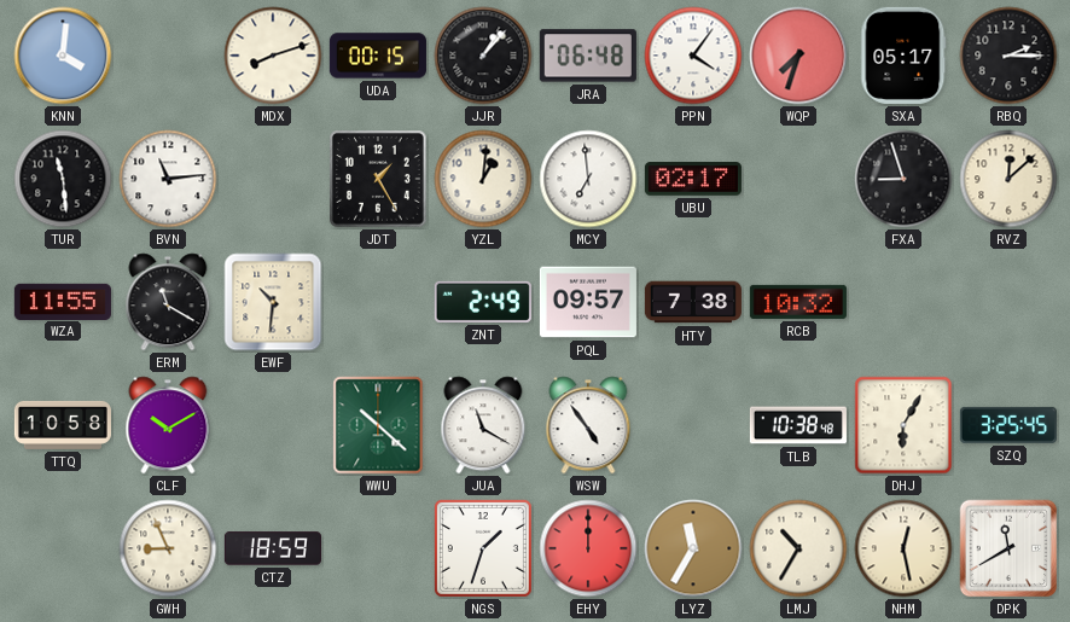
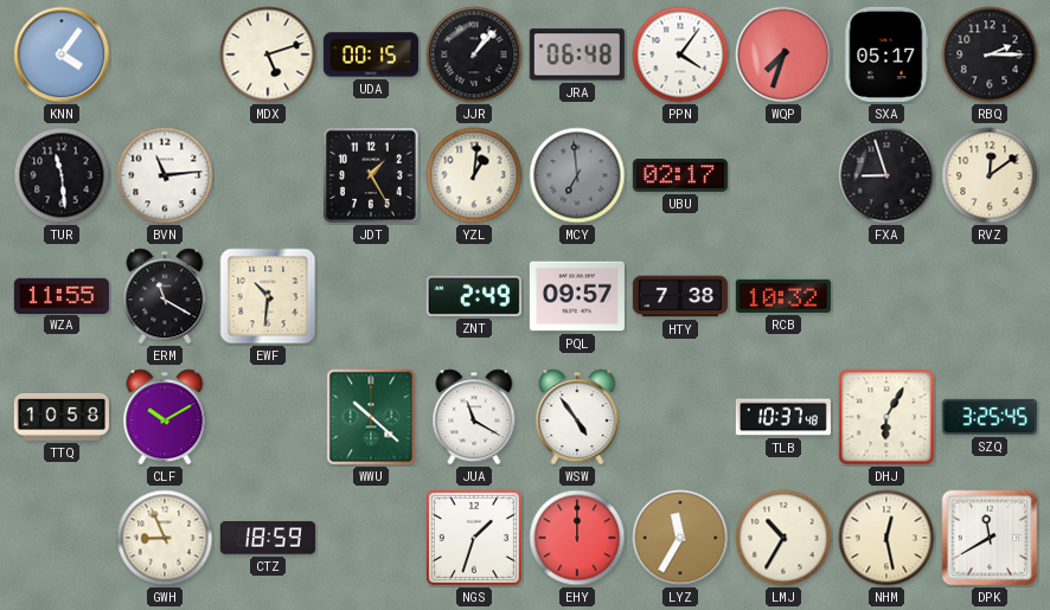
KNN: 4:01 -> 4:06 (62, 54)
MDX: 8:12 -> 5:12 (268, 54)
MCY dial: white -> grey (577, 175)
RVZ: 12:08 -> 12:09 (990, 175)
TLB: 10:38 -> 10:37 (783, 417)
